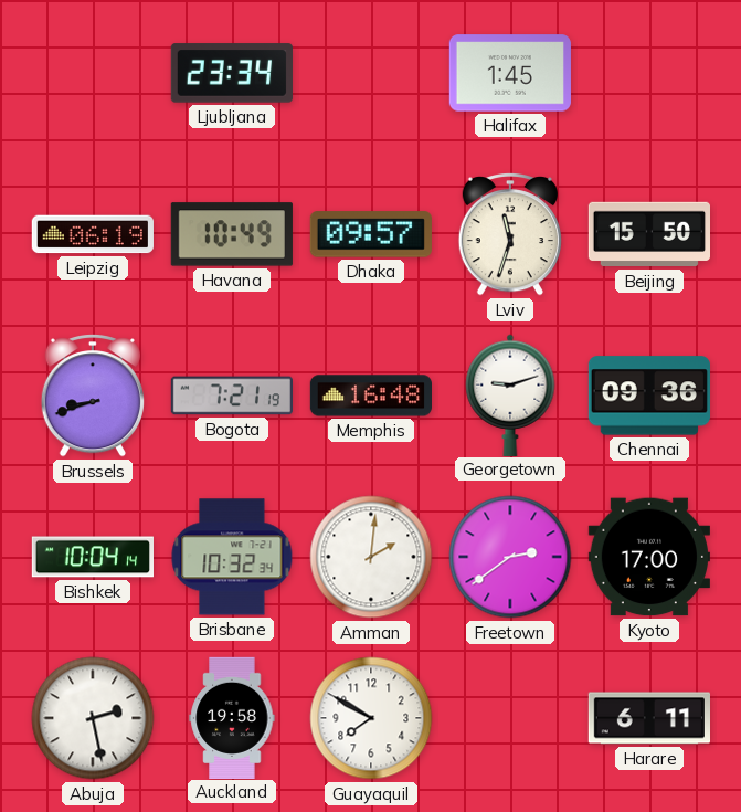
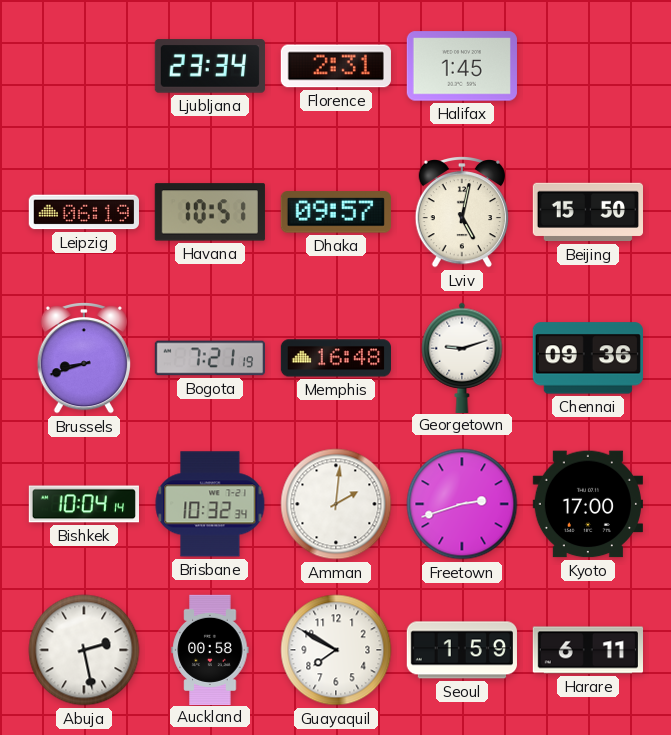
Florence: none -> 2:31 (336, 66)
Havana: 10:49 -> 10:51 (210, 212)
Lviv: 11:33 -> 5:02 (462, 213)
Freetown: 2:39 -> 2:42 (462, 504)
Auckland: 19:58 -> 00:58 (210, 649)
Seoul: none -> 1:59 (462, 650)
